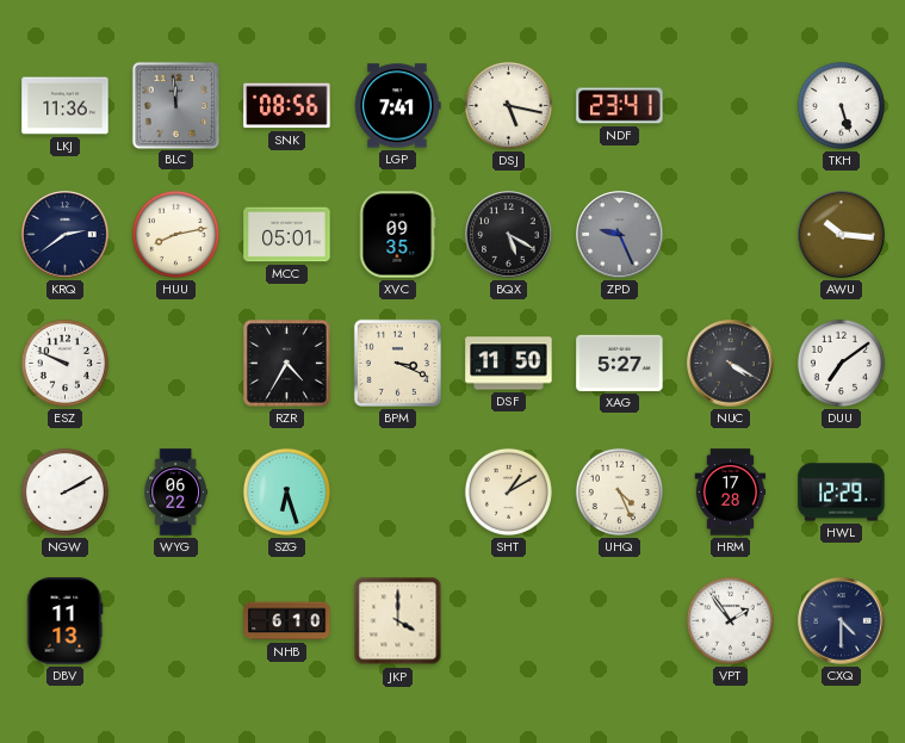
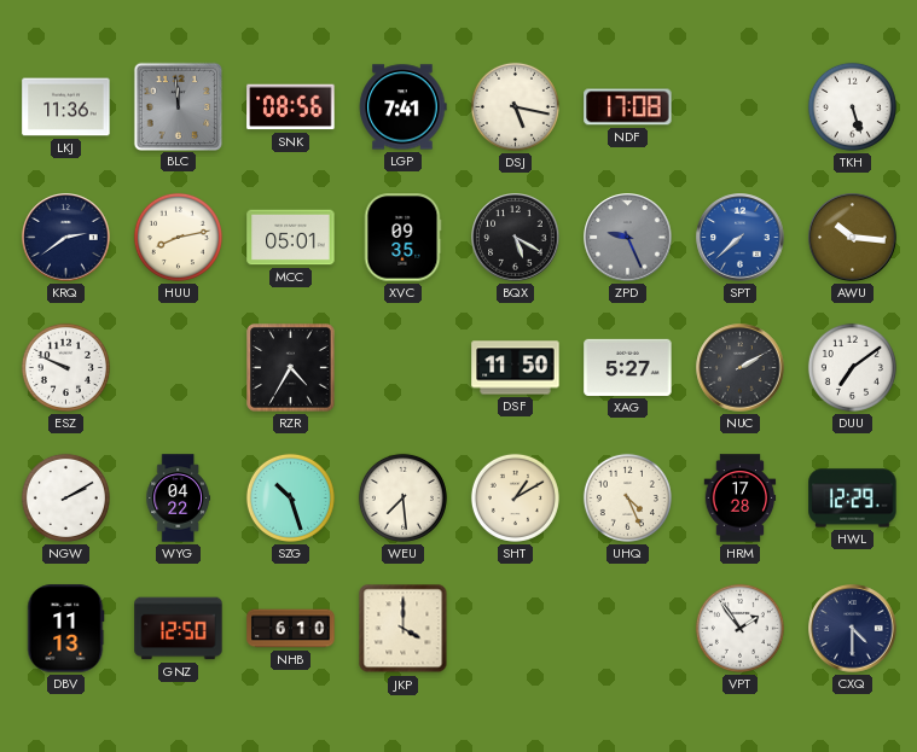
NDF: 23:41 -> 17:08 (628, 107)
SPT: none -> 7:38 (741, 238)
BPM: 3:19 -> none (397, 363)
NUC: 4:20 -> 2:10 (741, 368)
WYG: 06:22 -> 04:22 (178, 499)
SZG: 6:27 -> 10:27 (290, 497)
WEU: none -> 7:29 (402, 497)
GNZ: none -> 12:50 (179, 629)
